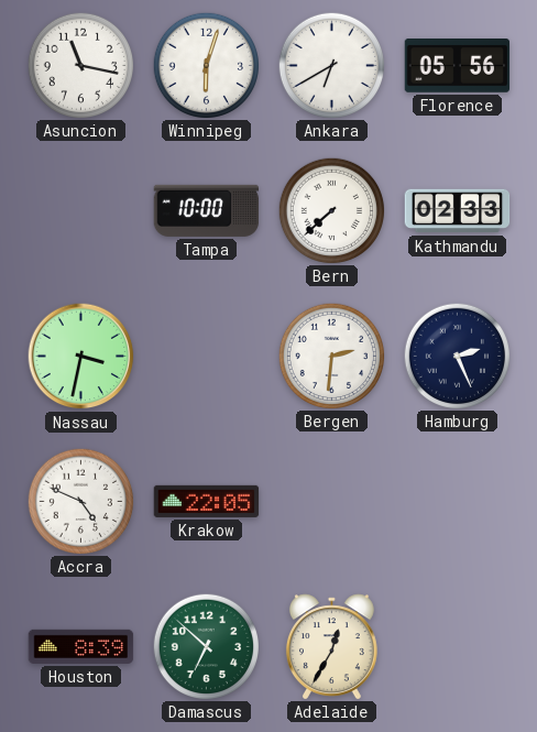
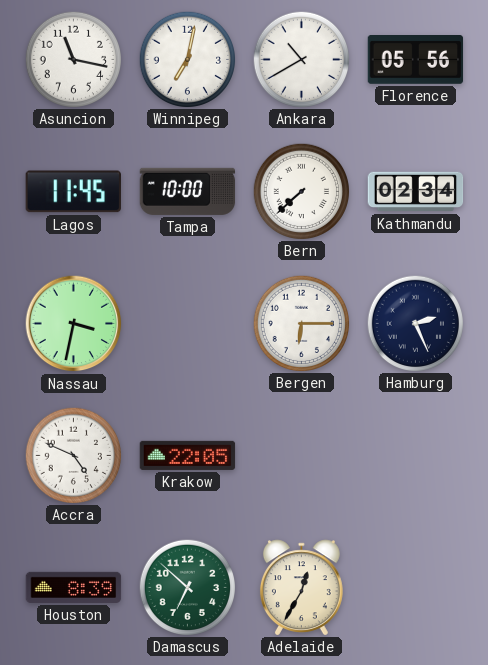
Winnipeg: 6:03 -> 7:02 (187, 59)
Ankara: 6:40 -> 10:40 (301, 59)
Lagos: none -> 11:45 (73, 192)
Kathmandu: 02:33 -> 02:34 (416, 192)
Bergen: 2:31 -> 6:15 (301, 323)
